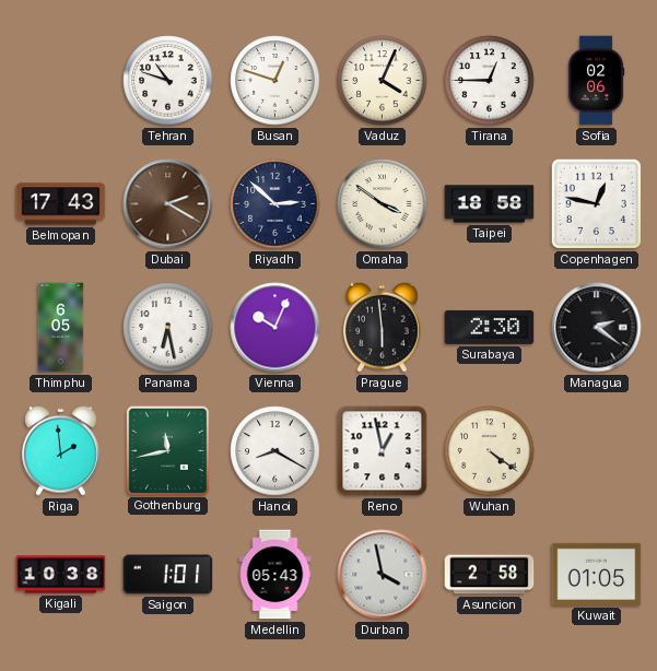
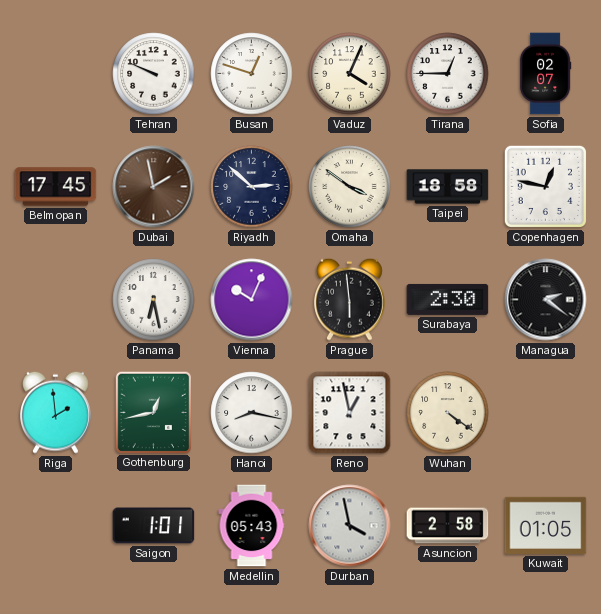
Tehran: 10:48 -> 9:49 (154, 74)
Sofia: 02:06 -> 02:07 (545, 74)
Belmopan: 17:43 -> 17:45 (56, 187)
Dubai: 2:20 -> 1:58 (154, 187)
Thimphu: 6:05 -> none (61, 328)
Gothenburg: 11:43 -> 12:43 (153, 412)
Hanoi: 8:20 -> 8:17 (252, 413)
Kigali: 10:38 -> none (61, 575)
